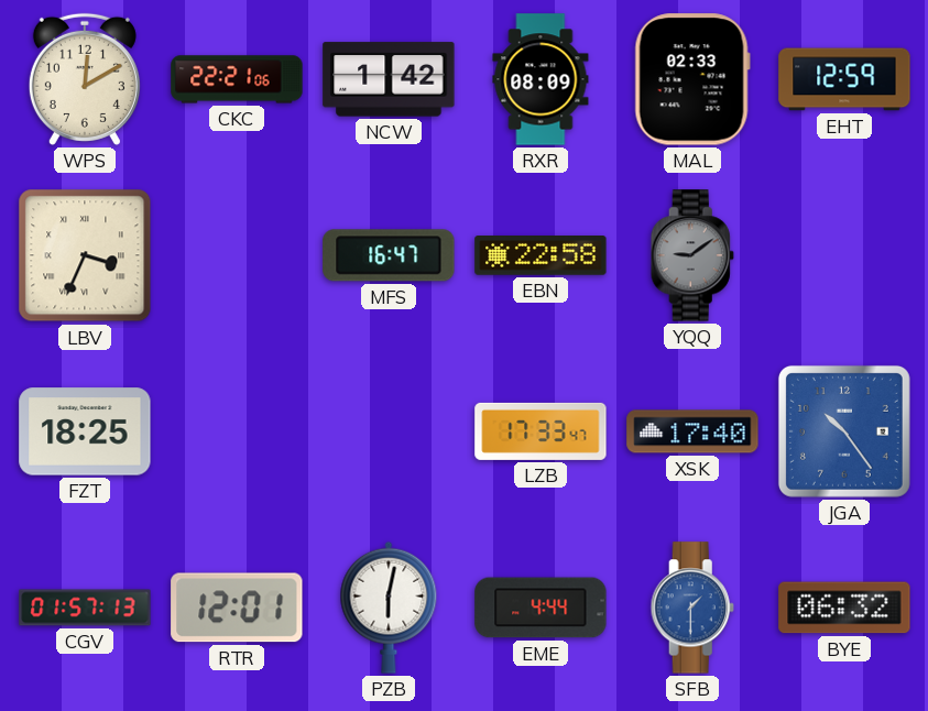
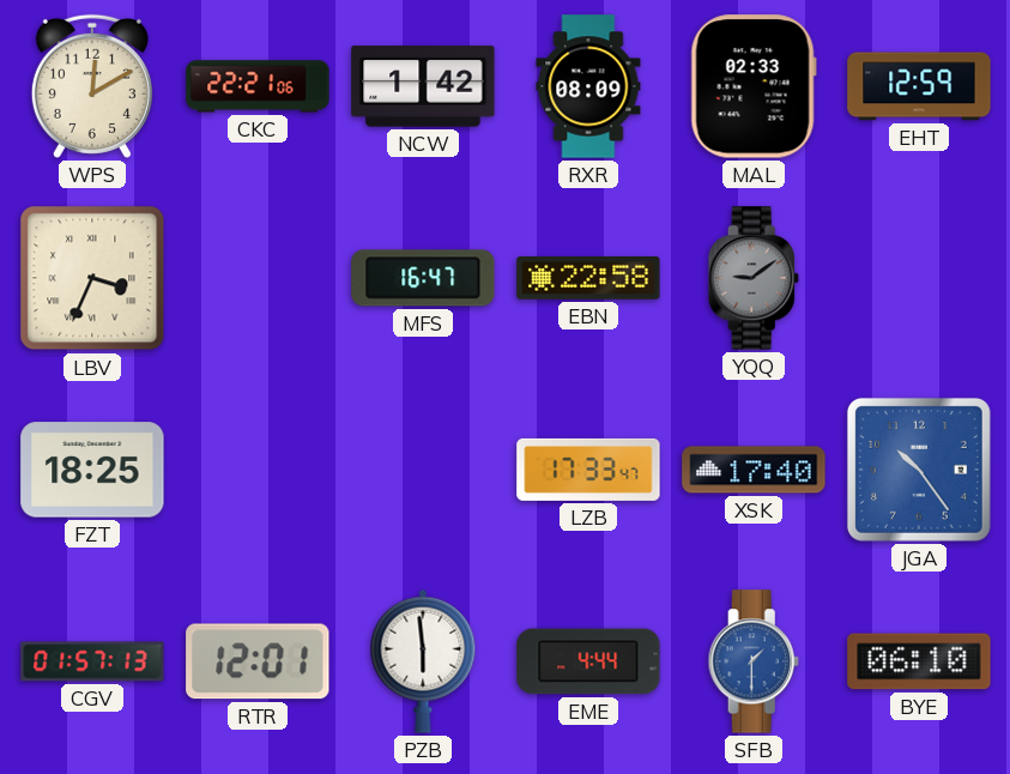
PZB: 6:02 -> 5:59 (423, 661)
BYE: 06:32 -> 06:10 (919, 661)
